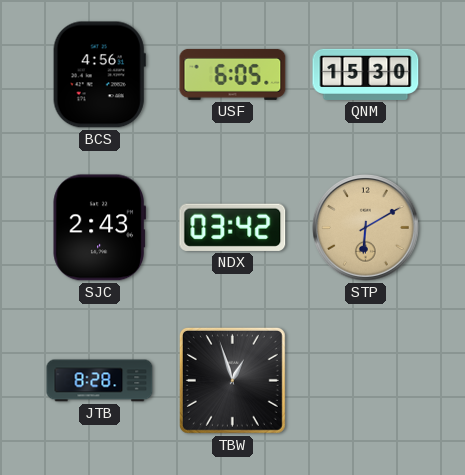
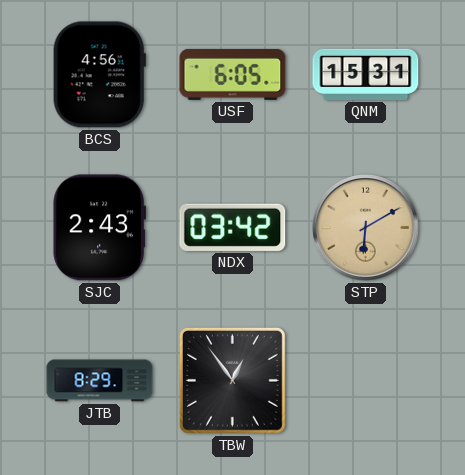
QNM: 15:30 -> 15:31 (366, 74)
JTB: 8:28 -> 8:29 (100, 381)
TBW: 12:57 -> 12:54 (232, 380)
